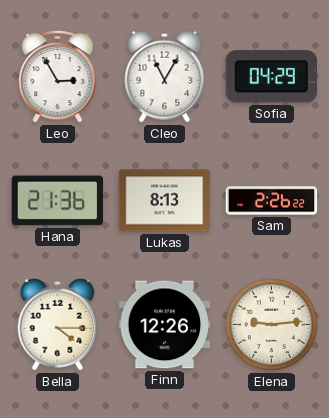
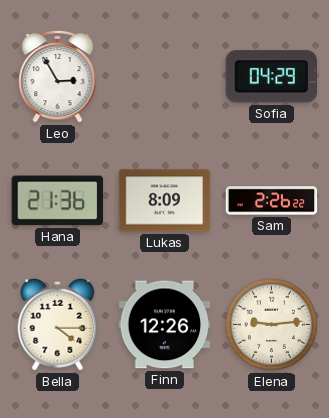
Cleo: 11:05 -> none (165, 76)
Lukas: 8:13 -> 8:09 (165, 201)
